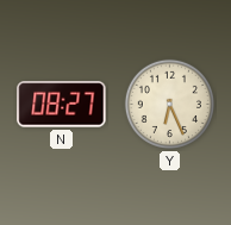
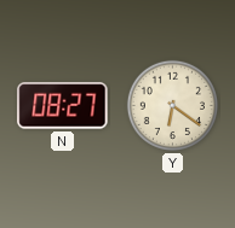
Y: 6:26 -> 6:21 (172, 105)
